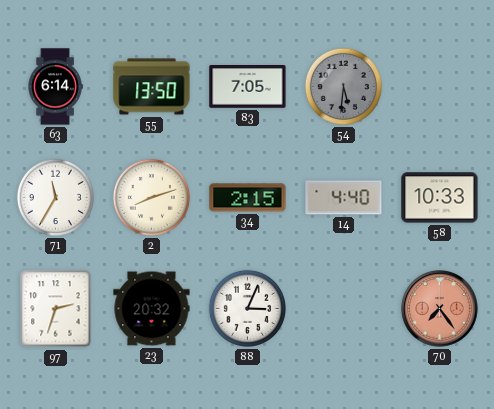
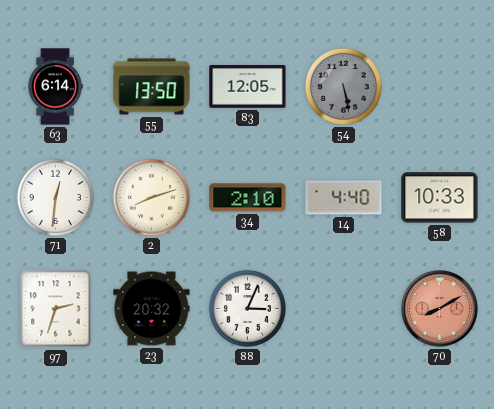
83: 7:05 -> 12:05 (248, 87)
54: 5:31 -> 5:28 (343, 86)
71: 11:35 -> 12:31 (55, 197)
34: 2:15 -> 2:10 (248, 198)
70: 7:24 -> 8:10 (440, 309)
